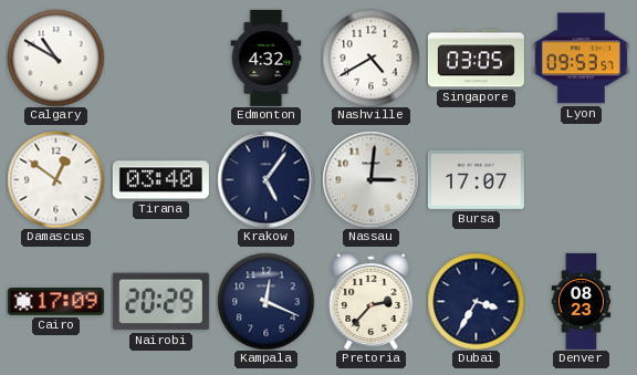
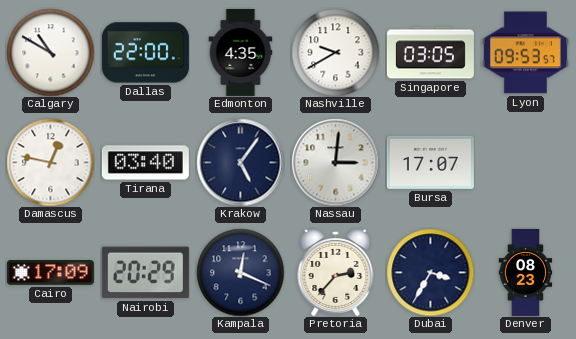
Dallas: none -> 22:00 (145, 53)
Edmonton: 4:32 -> 4:35 (241, 52)
Nashville: 4:40 -> 9:40 (335, 52)
Damascus: 12:51 -> 12:47 (50, 162)
